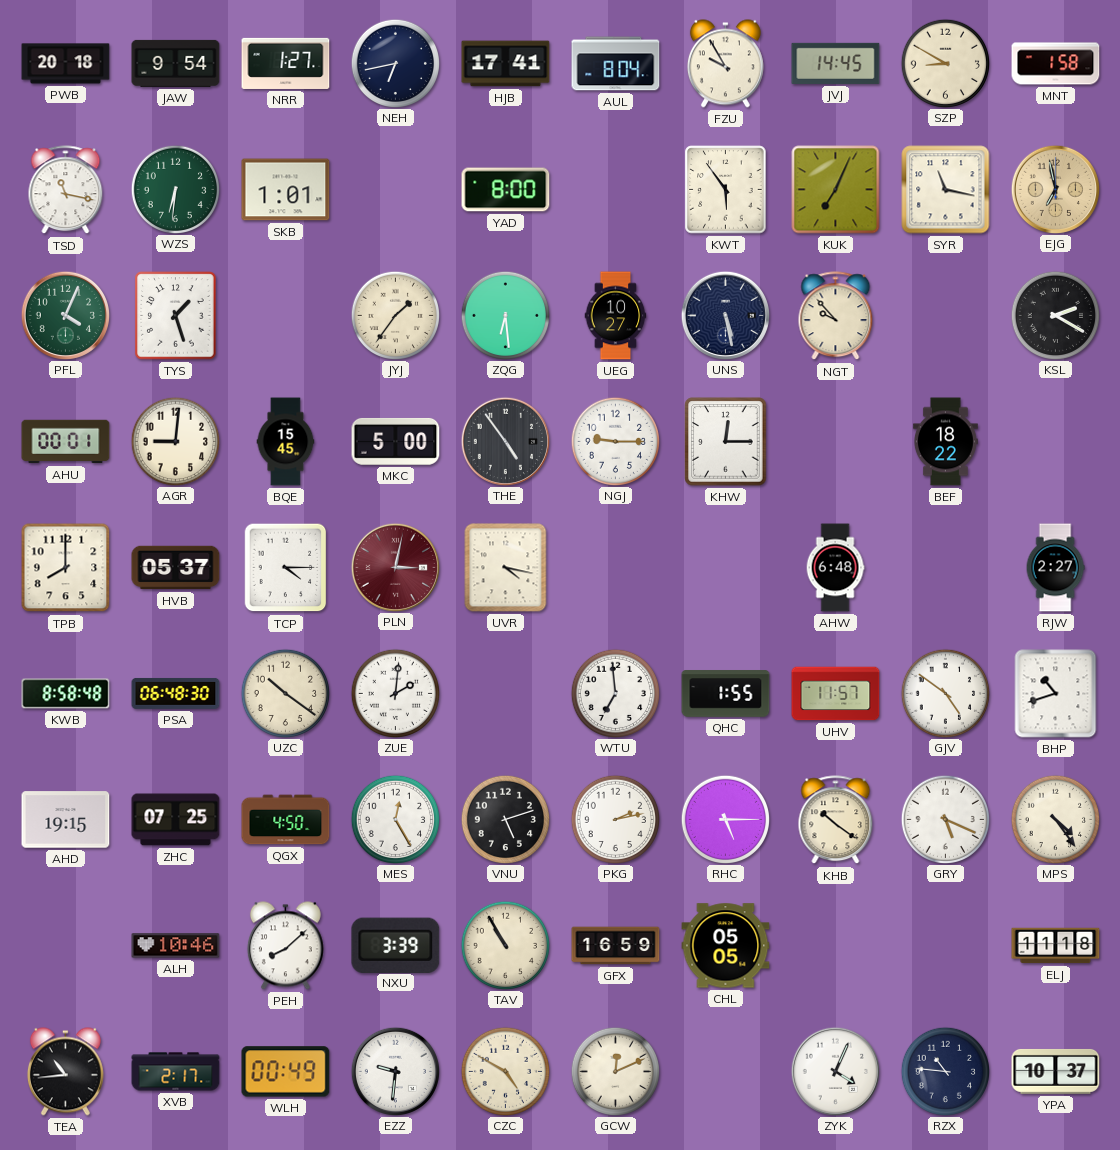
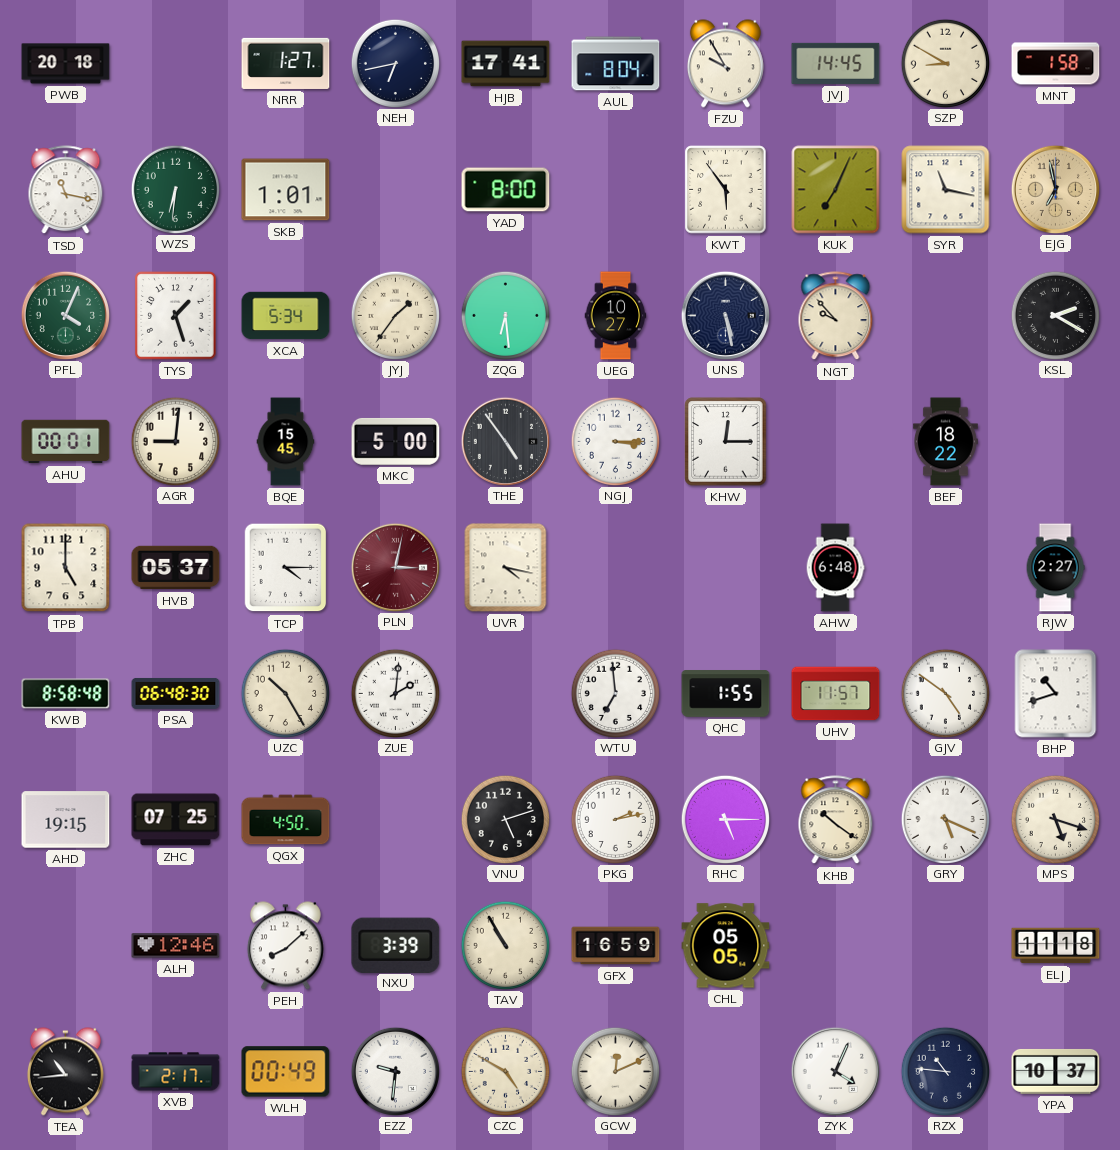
JAW: 9:54 -> none (176, 63)
XCA: none -> 5:34 (286, 316)
NGJ: 9:15 -> 3:15 (615, 441)
TPB: 8:00 -> 5:00 (66, 568)
UZC: 10:21 -> 10:25 (285, 693)
MES: 12:25 -> none (395, 819)
MPS: 4:24 -> 5:18 (1055, 819)
ALH: 10:46 -> 12:46 (176, 946)
